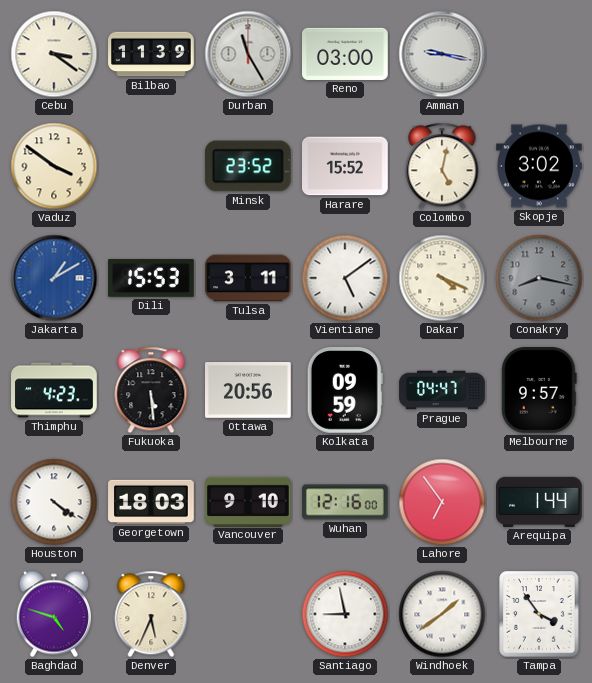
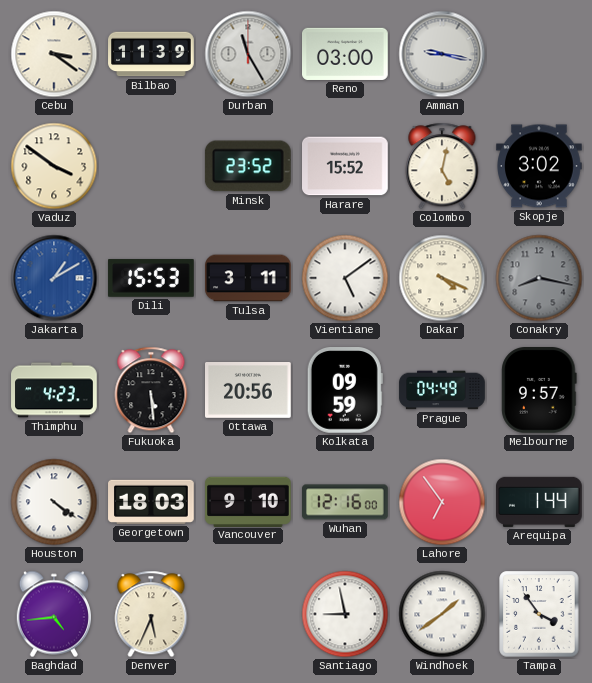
Prague: 04:47 -> 04:49 (442, 390)
Baghdad: 4:48 -> 4:44 (53, 614)
